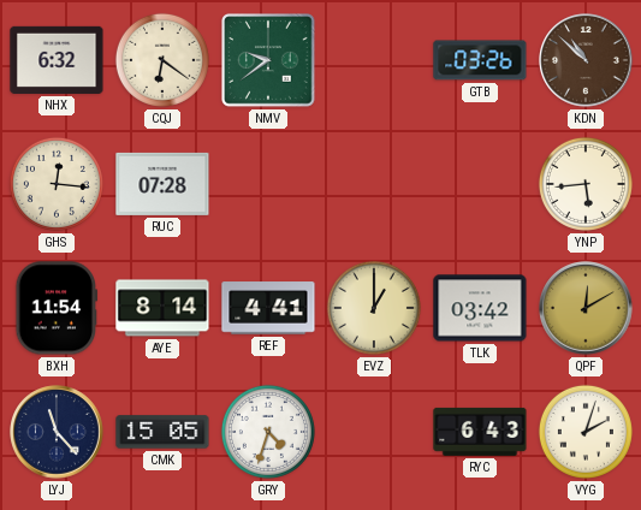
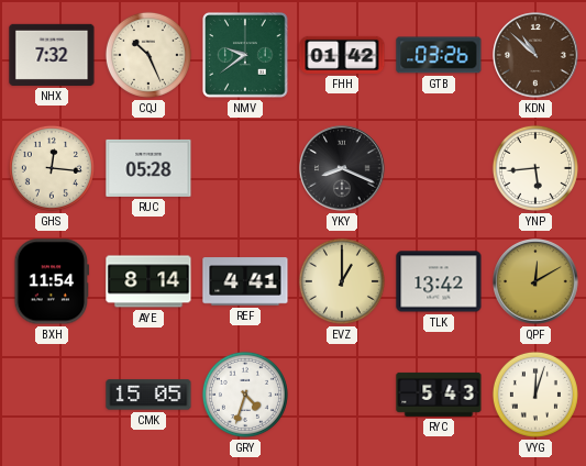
NHX: 6:32 -> 7:32 (52, 55)
CQJ: 6:21 -> 10:26 (148, 55)
FHH: none -> 01:42 (342, 55)
RUC: 07:28 -> 05:28 (148, 168)
YKY: none -> 8:19 (342, 168)
TLK: 03:42 -> 13:42 (439, 281)
LYJ: 11:23 -> none (57, 432)
RYC: 6:43 -> 5:43 (439, 395)
VYG: 2:03 -> 12:03 (535, 395)
